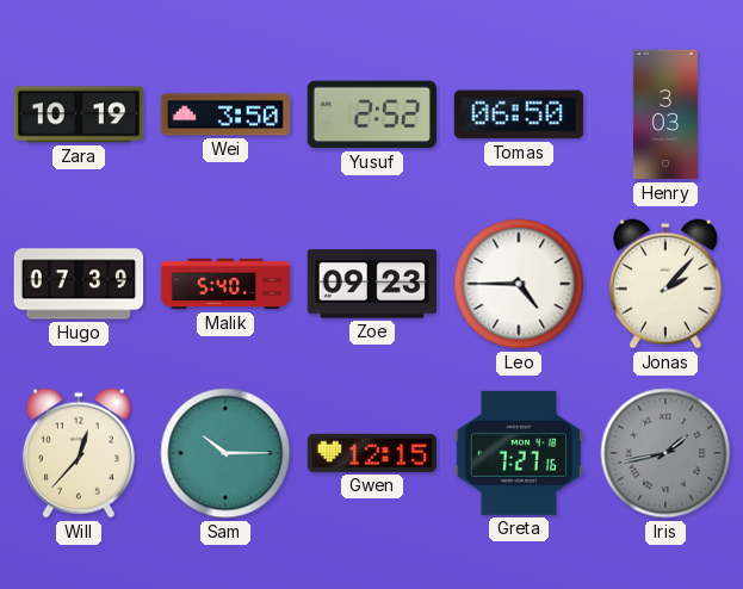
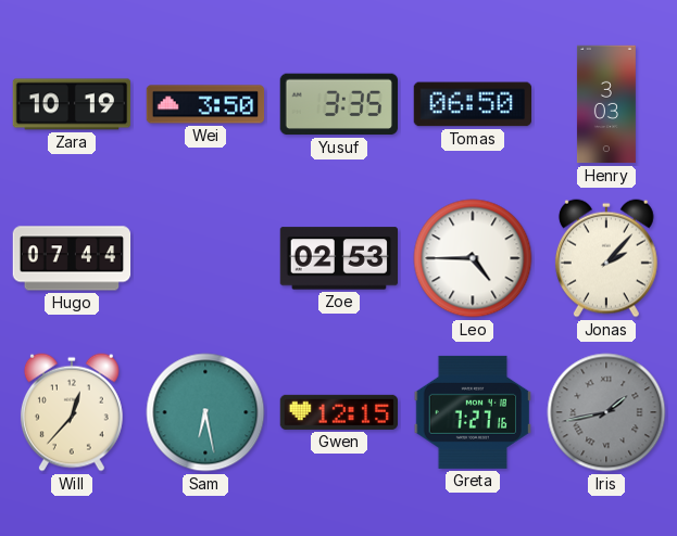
Yusuf: 2:52 -> 3:35 (338, 104)
Hugo: 07:39 -> 07:44 (72, 258)
Malik: 5:40 -> none (225, 284)
Zoe: 09:23 -> 02:53 (338, 258)
Sam: 10:15 -> 6:28 (205, 412)
